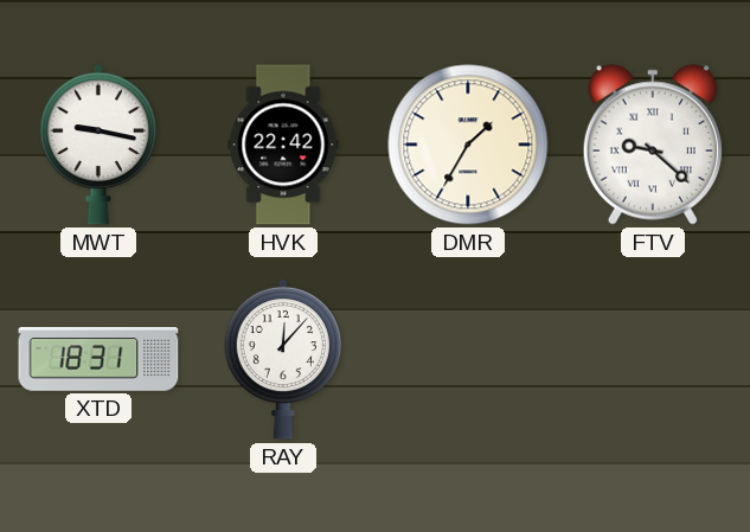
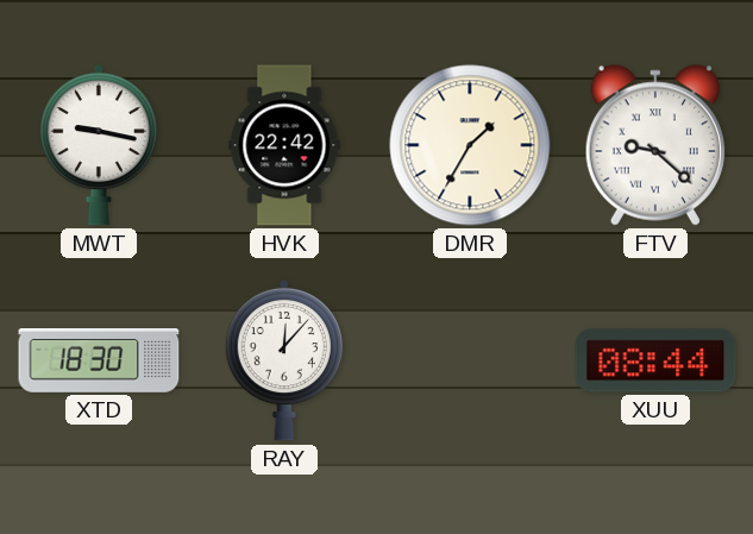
XTD: 18:31 -> 18:30 (99, 362)
XUU: none -> 08:44 (655, 360)
